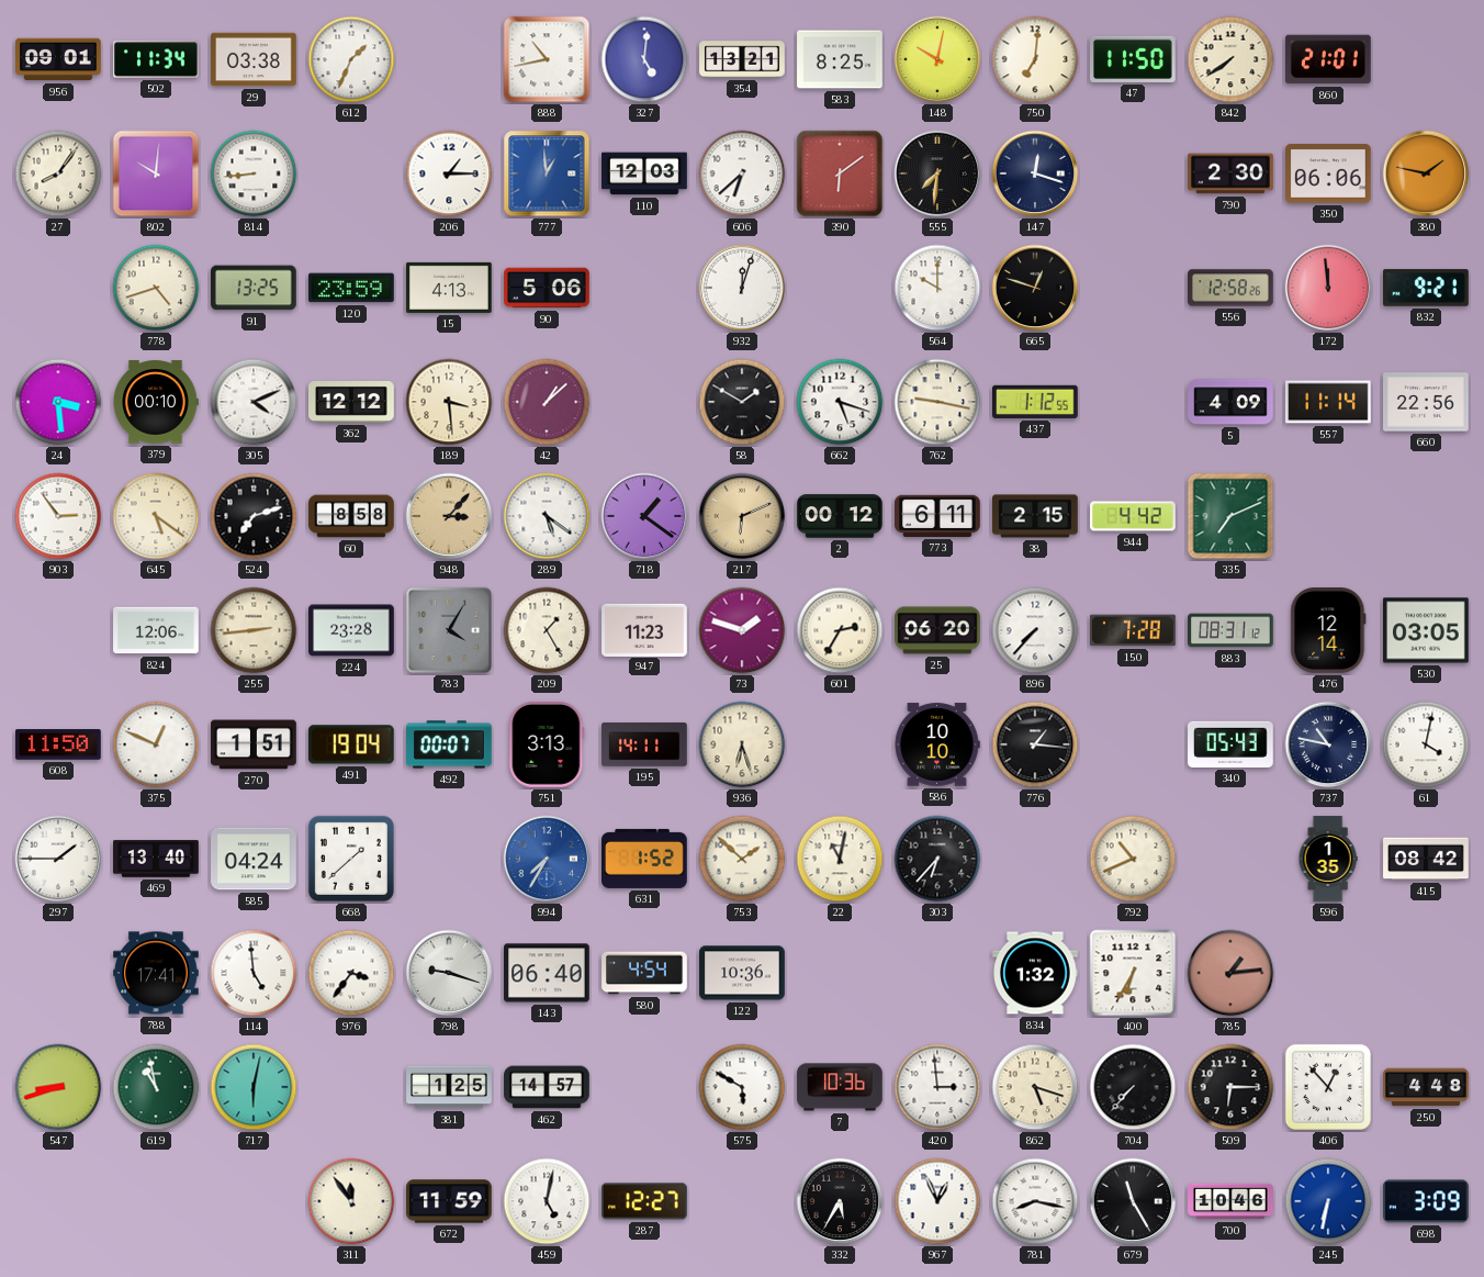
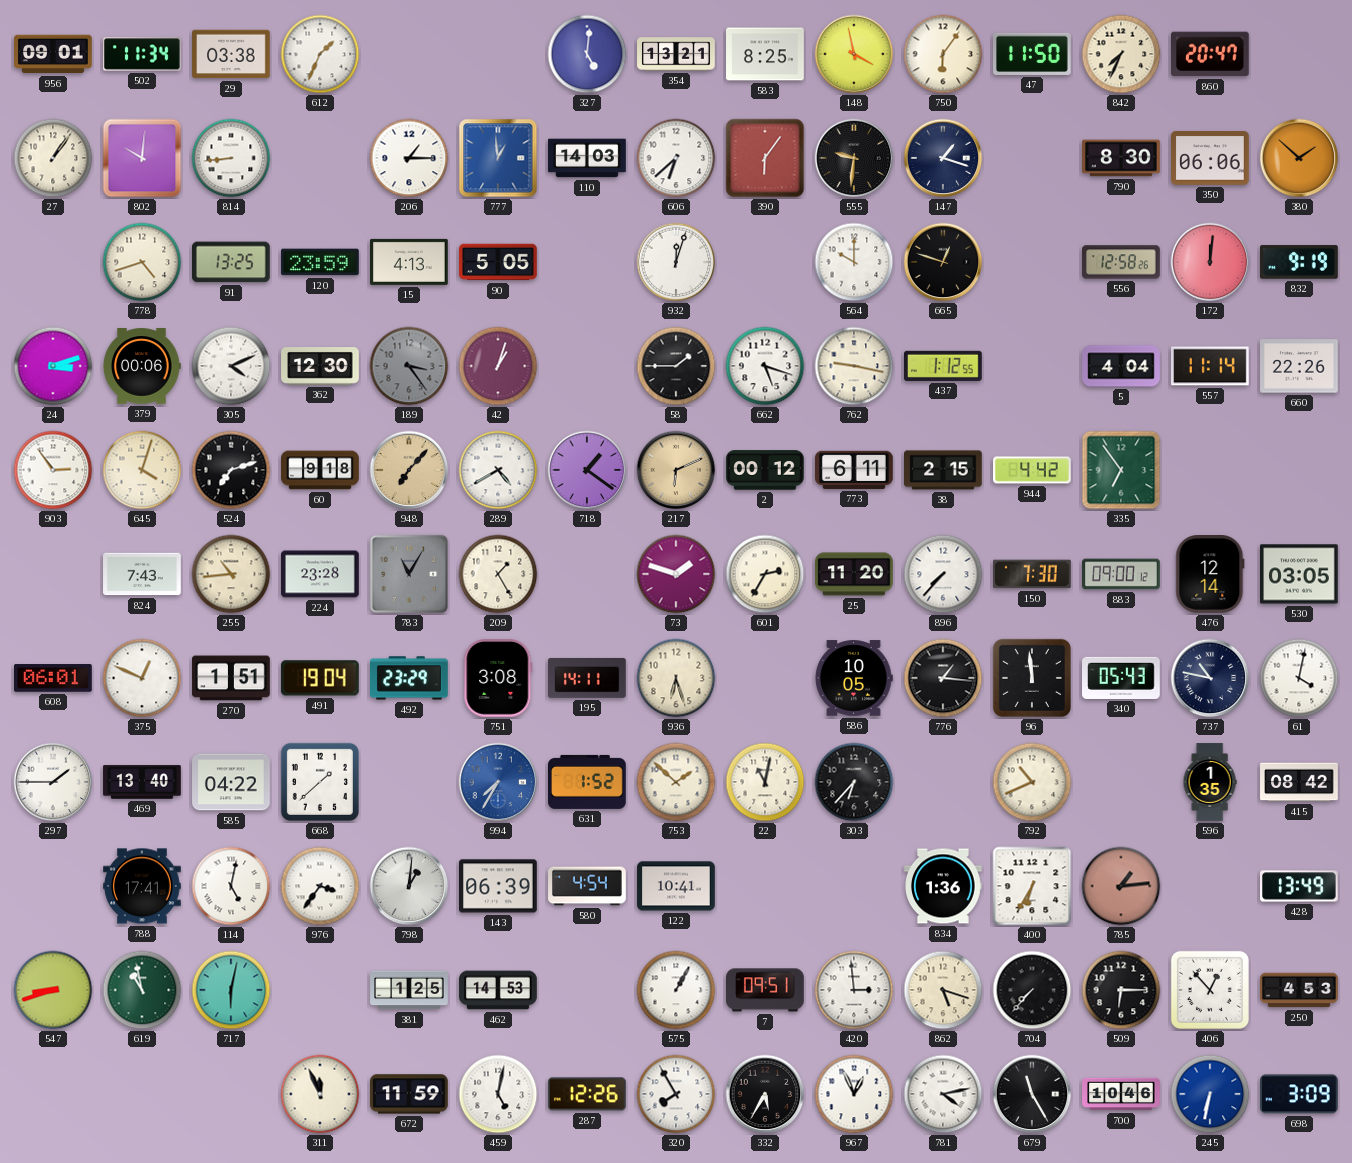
888: 10:43 -> none (547, 59)
148: 10:02 -> 3:58 (854, 54)
750: 7:01 -> 6:06 (943, 54)
842: 7:39 -> 7:34 (1121, 54)
860: 21:01 -> 20:47 (1210, 54)
27: 8:06 -> 1:06 (53, 158)
110: 12:03 -> 14:03 (587, 158)
390: 6:09 -> 6:06 (765, 158)
555: 7:31 -> 9:31 (854, 158)
147: 12:18 -> 1:18 (943, 158)
790: 2:30 -> 8:30 (1121, 158)
380: 1:47 -> 1:52 (1299, 158)
90: 5:06 -> 5:05 (498, 262)
172: 11:59 -> 12:01 (1210, 262)
832: 9:21 -> 9:19 (1300, 262)
24: 3:29 -> 3:12 (53, 366)
379: 00:10 -> 00:06 (142, 366)
362: 12:12 -> 12:30 (320, 367)
189: 3:29 -> 3:24 (409, 366)
189 dial: cream -> grey (409, 366)
42: 1:08 -> 1:03 (498, 366)
58: 1:50 -> 1:45 (676, 366)
5: 4:09 -> 4:04 (1121, 366)
660: 22:56 -> 22:26 (1299, 366)
645: 5:21 -> 4:03 (142, 470)
60: 8:58 -> 9:18 (320, 470)
948: 3:07 -> 7:07 (409, 470)
289: 5:21 -> 4:40 (498, 470)
335: 7:11 -> 6:54 (1121, 470)
824: 12:06 -> 7:43 (142, 574)
255: 2:44 -> 10:44 (231, 574)
783: 4:05 -> 11:05 (409, 574)
947: 11:23 -> none (644, 629)
25: 06:20 -> 11:20 (855, 574)
150: 7:28 -> 7:30 (1033, 574)
883: 08:31 -> 09:00 (1121, 574)
608: 11:50 -> 06:01 (54, 678)
492: 00:07 -> 23:29 (410, 678)
751: 3:13 -> 3:08 (498, 679)
586: 10:10 -> 10:05 (854, 678)
96: none -> 11:59 (1032, 678)
585: 04:24 -> 04:22 (231, 782)
114: 4:59 -> 5:02 (231, 886)
798: 9:18 -> 1:01 (409, 886)
143: 06:40 -> 06:39 (499, 886)
122: 10:36 -> 10:41 (676, 886)
834: 1:32 -> 1:36 (943, 886)
428: none -> 13:49 (1299, 886)
462: 14:57 -> 14:53 (498, 990)
575: 5:50 -> 1:05 (676, 990)
7: 10:36 -> 09:51 (766, 990)
250: 4:48 -> 4:53 (1299, 990)
311: 11:54 -> 11:56 (320, 1094)
287: 12:27 -> 12:26 (587, 1094)
320: none -> 7:55 (676, 1094)
781: 8:17 -> 4:13 (943, 1094)
